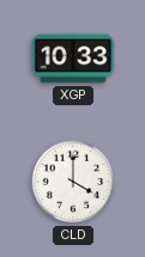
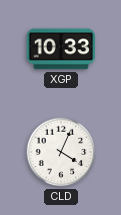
CLD: 4:00 -> 4:04 (61, 152)
